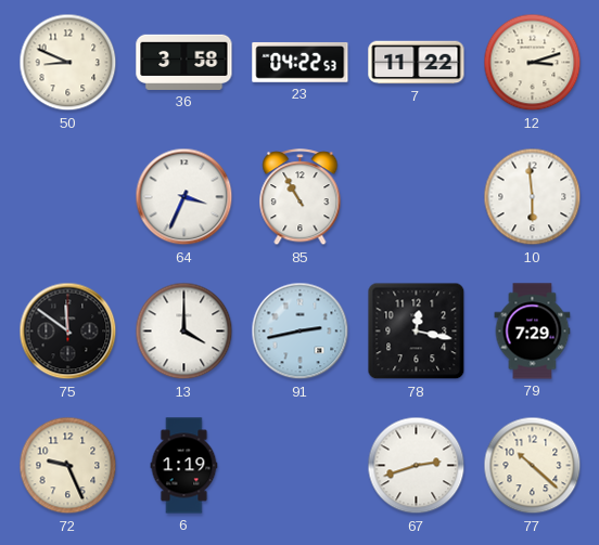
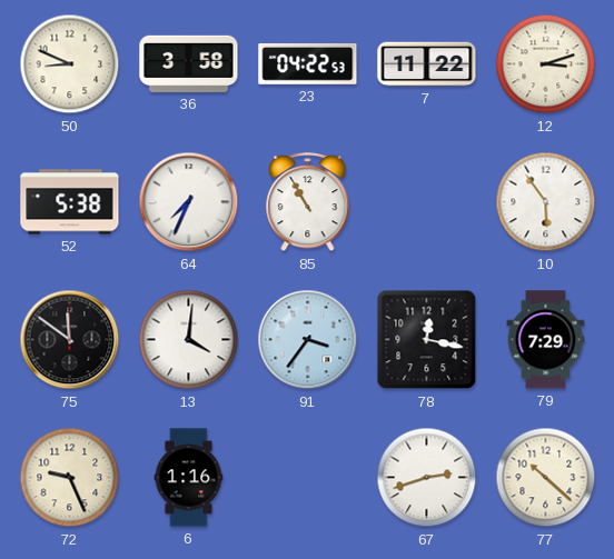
52: none -> 5:38 (70, 202)
64: 3:34 -> 7:34 (189, 202)
10: 5:59 -> 5:54 (546, 202)
13: 4:00 -> 4:01 (189, 340)
91: 2:43 -> 3:36 (308, 340)
6: 1:19 -> 1:16 (189, 478)
